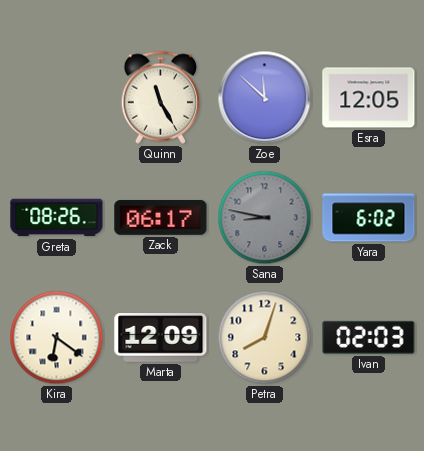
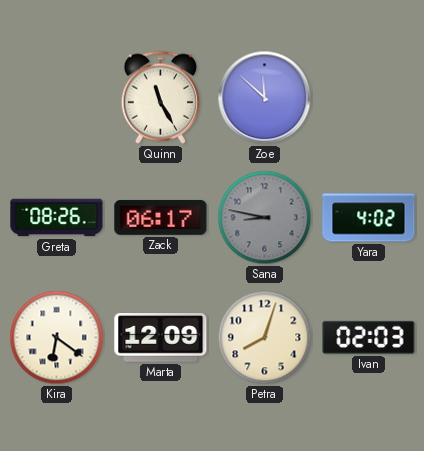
Esra: 12:05 -> none (369, 98)
Yara: 6:02 -> 4:02 (369, 218)
